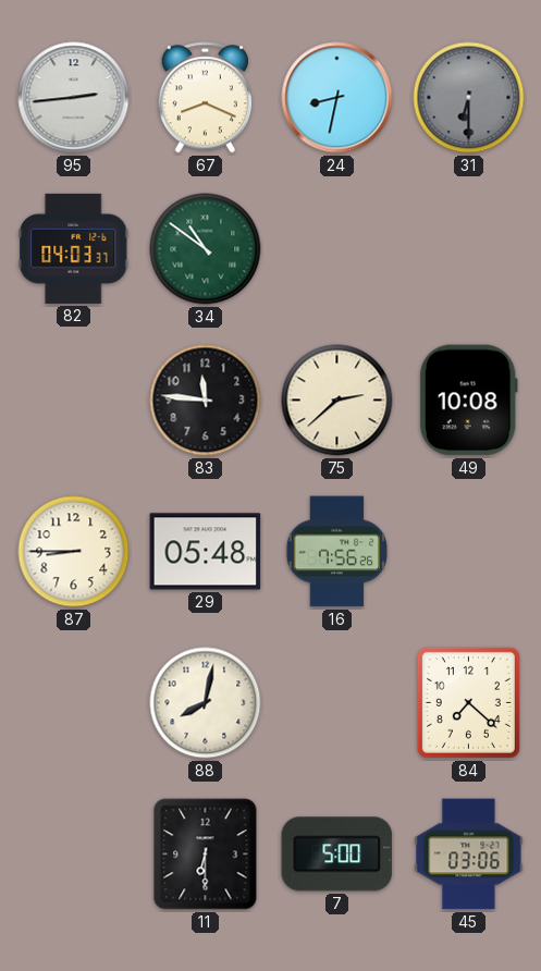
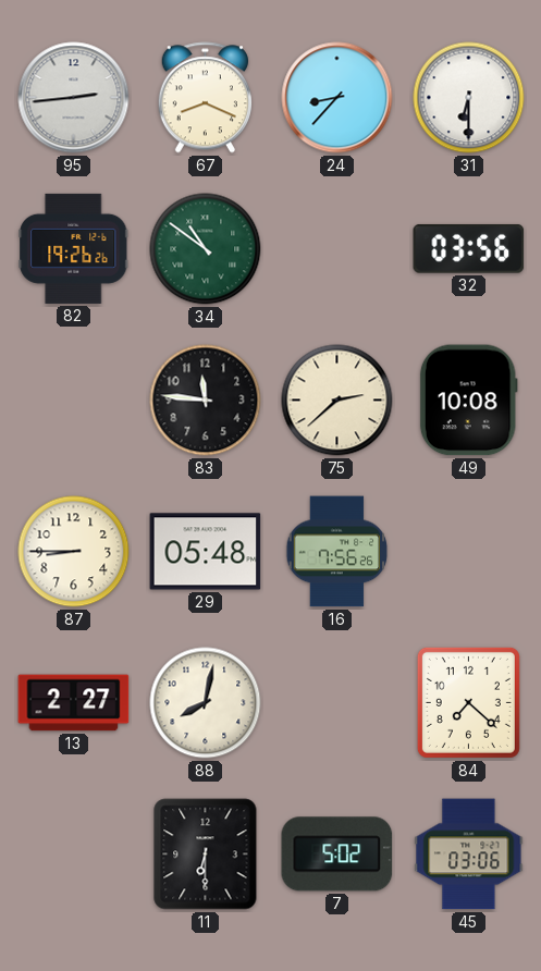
24: 8:32 -> 8:37 (337, 98)
31 dial: grey -> white (469, 98)
82: 04:03 -> 19:26 (74, 248)
32: none -> 03:56 (469, 249)
13: none -> 2:27 (74, 703)
7: 5:00 -> 5:02 (337, 855)
